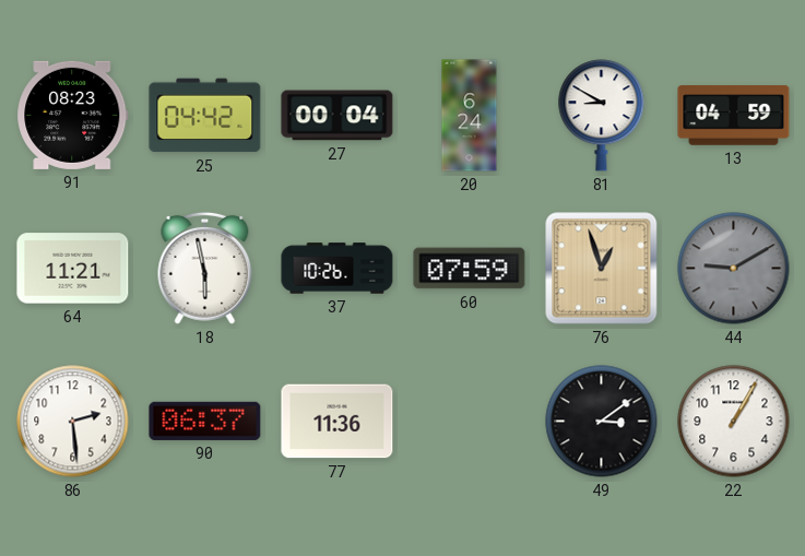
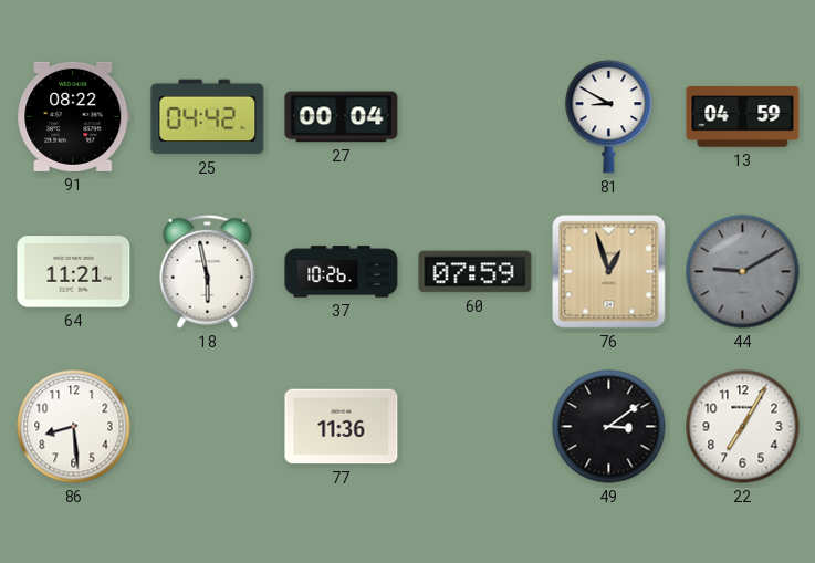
91: 08:23 -> 08:22 (74, 116)
20: 6:24 -> none (470, 116)
86: 2:29 -> 8:29 (74, 427)
90: 06:37 -> none (205, 421)
22: 1:05 -> 7:05 (743, 427)
